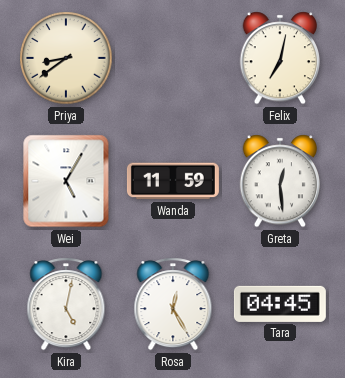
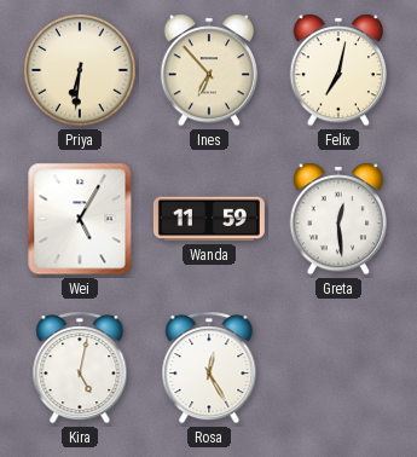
Priya: 8:39 -> 6:31 (80, 70)
Ines: none -> 6:53 (208, 70)
Tara: 04:45 -> none (280, 304)
